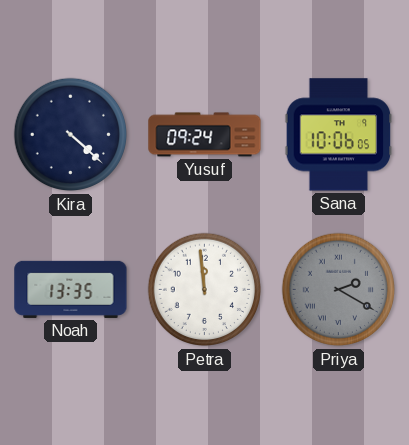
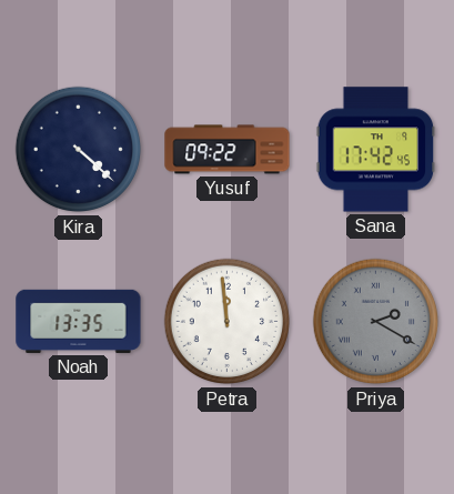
Yusuf: 09:24 -> 09:22 (228, 150)
Sana: 10:06 -> 17:42 (376, 150)
